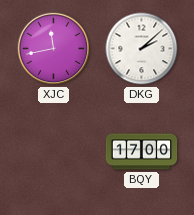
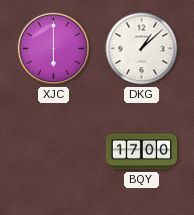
XJC: 11:43 -> 6:00 (54, 49)
DKG: 2:08 -> 1:08 (142, 49)
